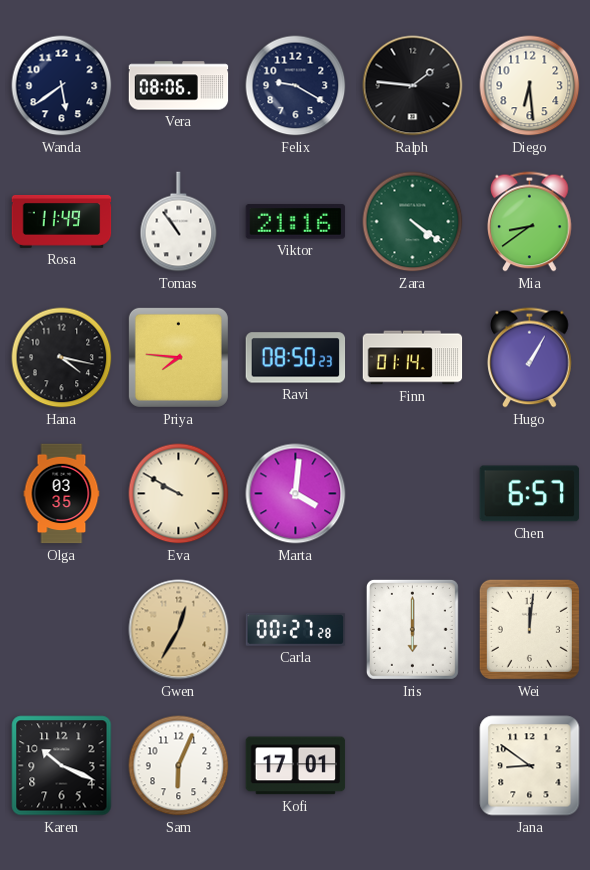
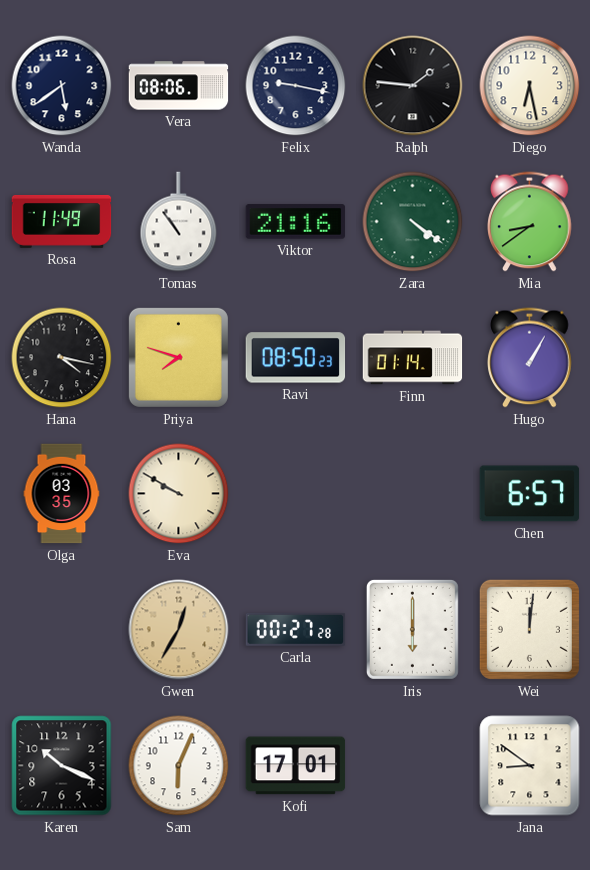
Felix: 9:20 -> 9:17 (296, 86)
Diego: 6:29 -> 6:28 (530, 86)
Priya: 7:46 -> 7:48 (178, 357)
Marta: 4:01 -> none (296, 494)
